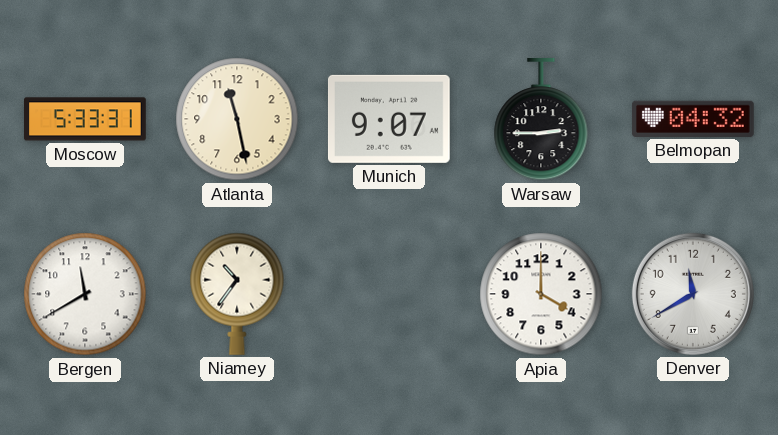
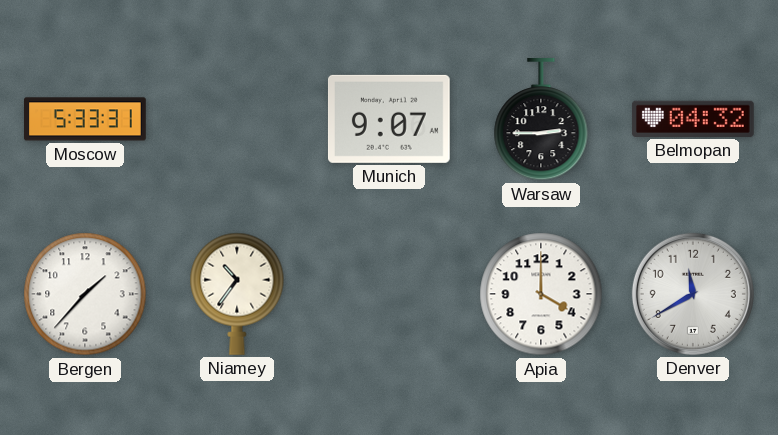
Atlanta: 11:28 -> none (237, 119)
Bergen: 11:40 -> 1:37 (85, 294)
